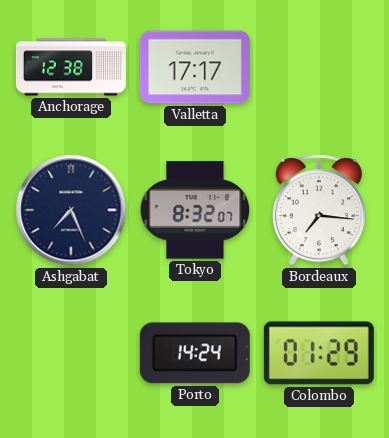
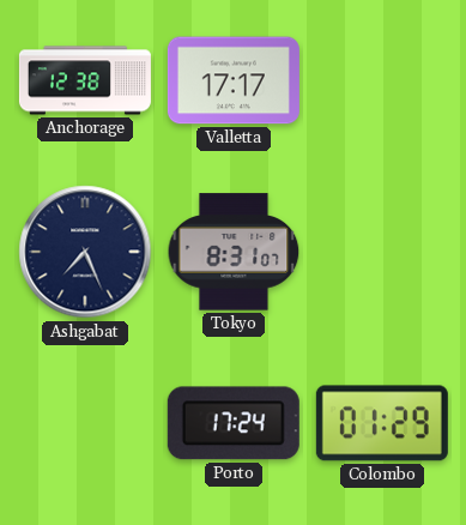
Tokyo: 8:32 -> 8:31 (234, 252)
Bordeaux: 7:16 -> none (319, 210)
Porto: 14:24 -> 17:24 (234, 423)
